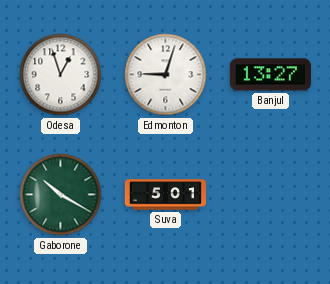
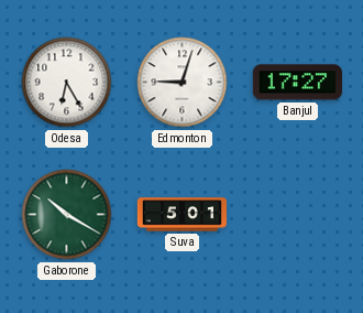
Odesa: 12:57 -> 6:25 (67, 83)
Banjul: 13:27 -> 17:27 (297, 83)
